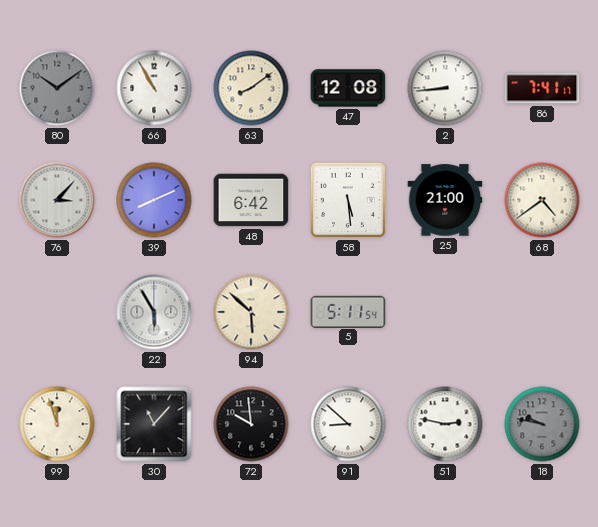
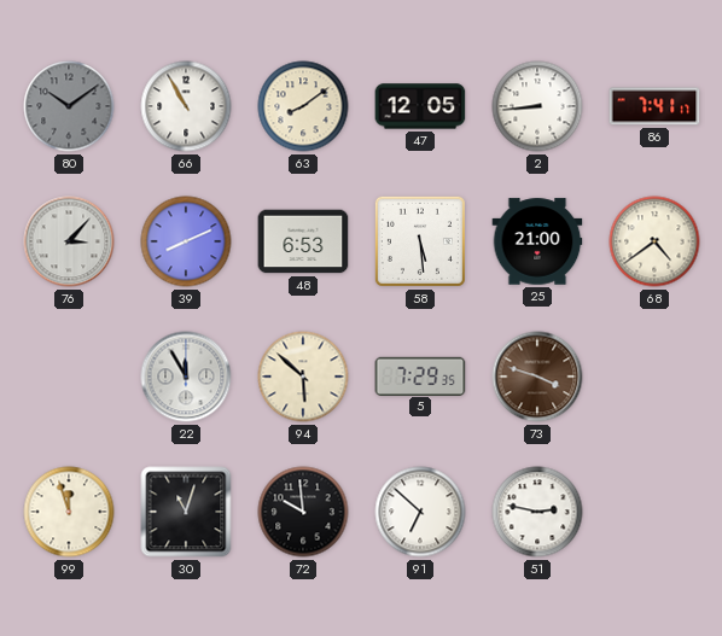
47: 12:08 -> 12:05 (420, 106)
48: 6:42 -> 6:53 (303, 241)
22: 5:55 -> 11:55 (186, 377)
5: 5:11 -> 7:29 (420, 375)
73: none -> 3:48 (537, 377)
30: 11:07 -> 11:03 (186, 512)
91: 8:52 -> 6:52 (420, 512)
18: 9:47 -> none (542, 424)
